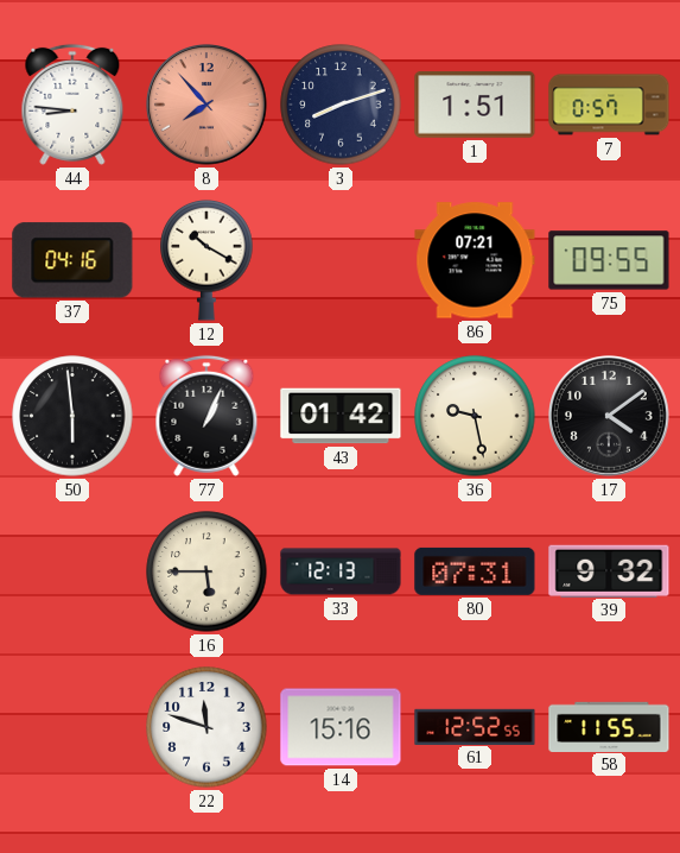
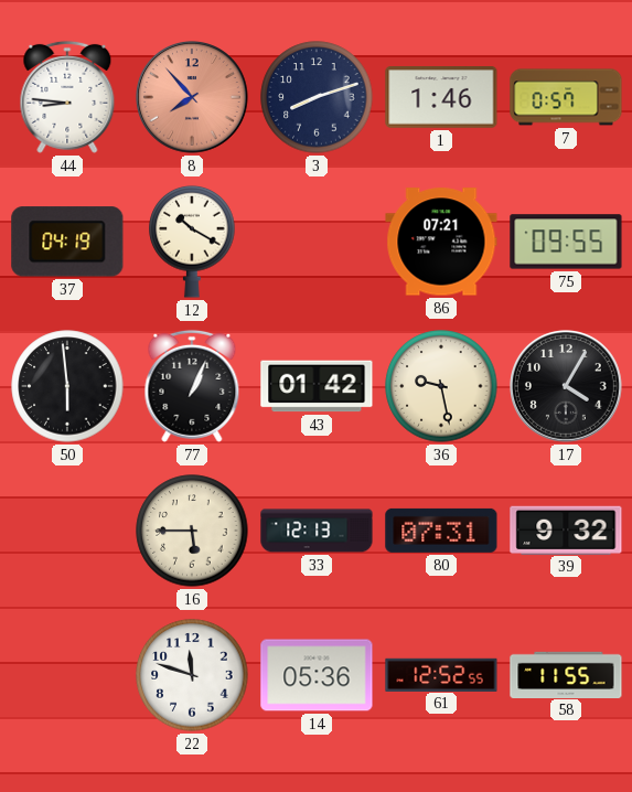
1: 1:51 -> 1:46 (441, 98)
37: 04:16 -> 04:19 (67, 242)
17: 4:09 -> 4:05 (567, 387)
14: 15:16 -> 05:36 (317, 675)
